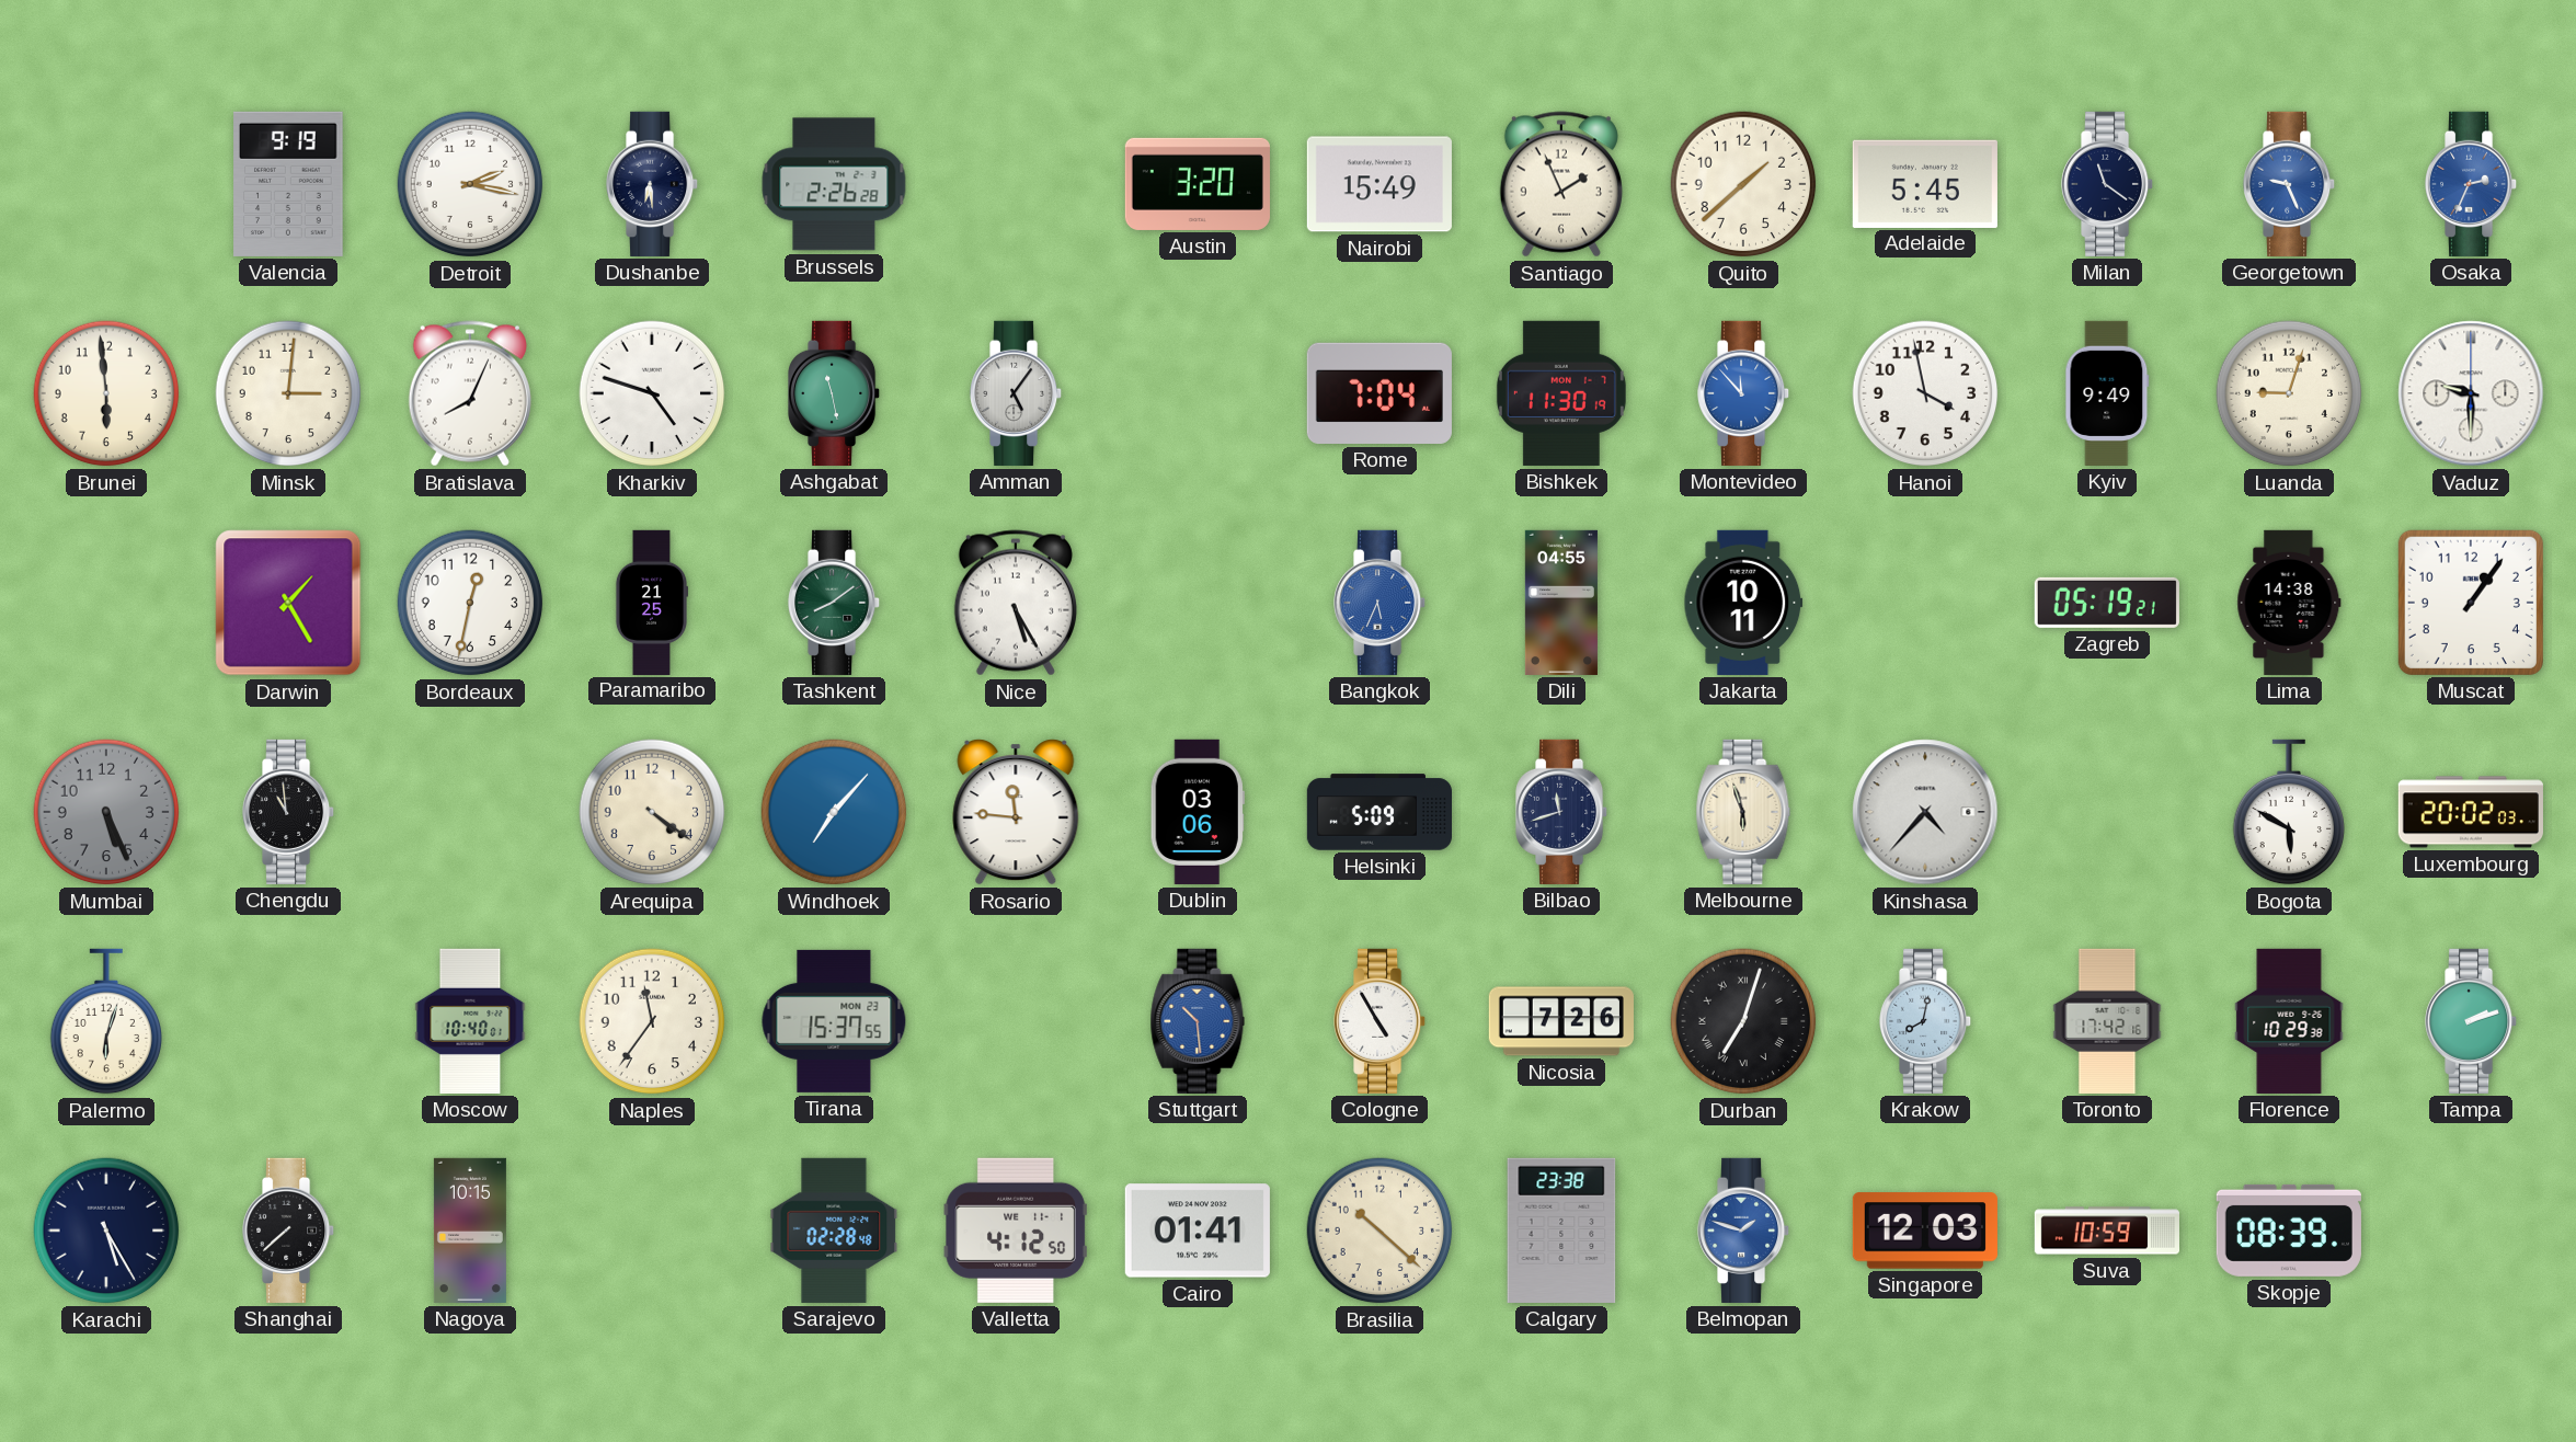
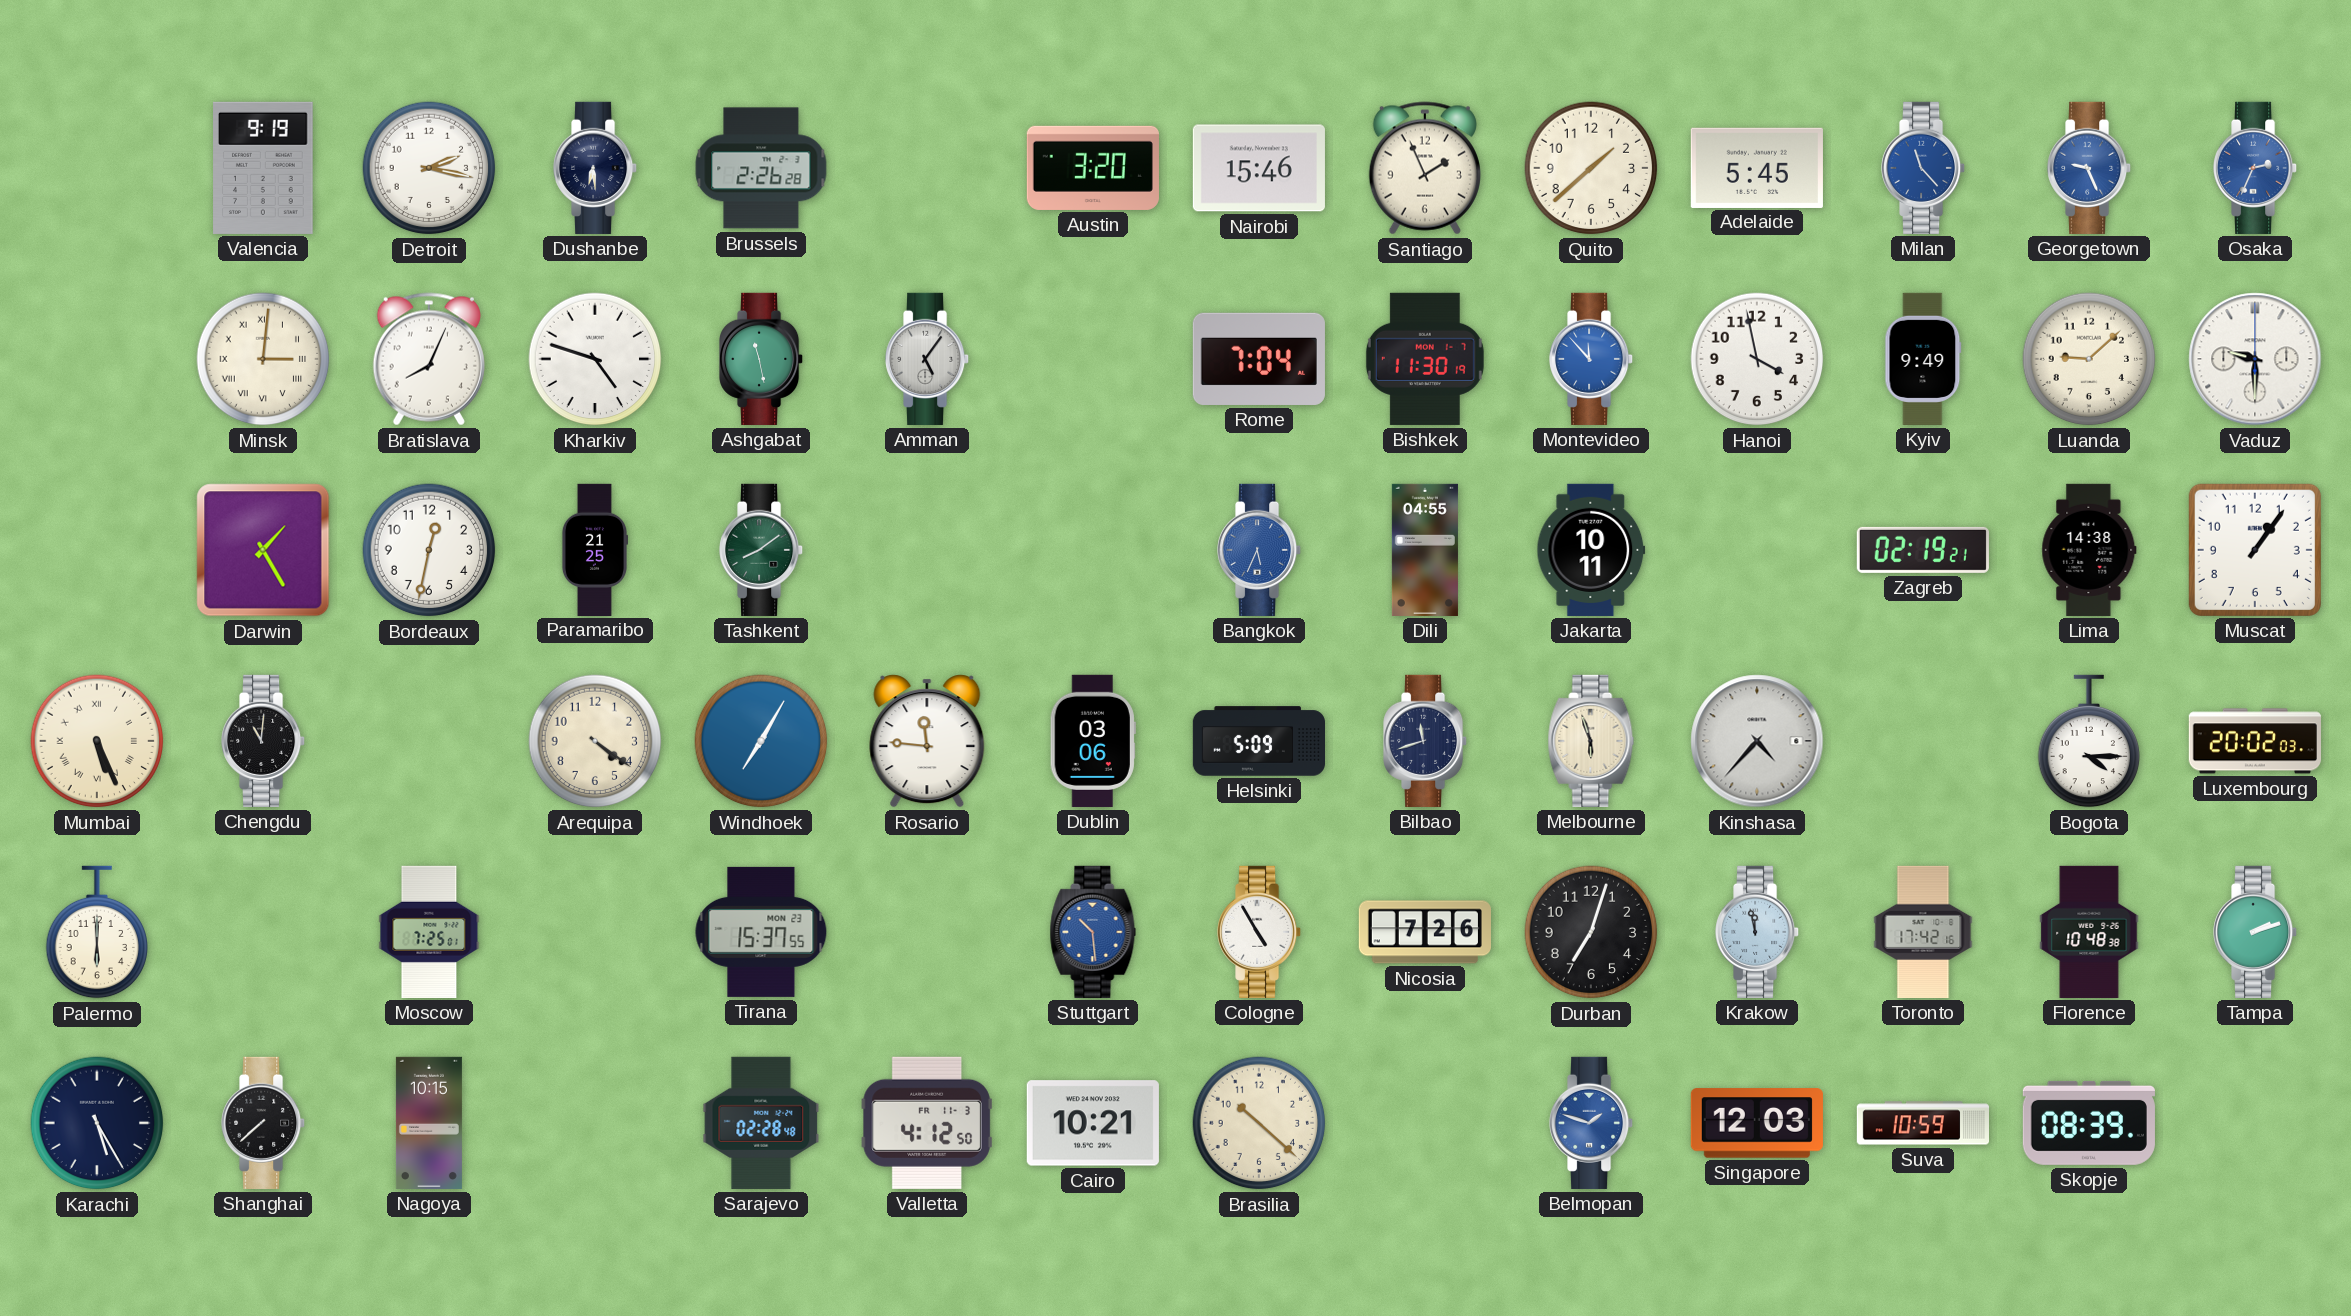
Nairobi: 15:49 -> 15:46 (1259, 168)
Milan: 11:21 -> 11:23 (1924, 168)
Milan dial: navy -> blue (1924, 168)
Brunei: 5:59 -> none (106, 393)
Minsk numerals: Arabic -> Roman (263, 359)
Luanda: 9:03 -> 9:08 (2089, 359)
Nice: 5:25 -> none (1016, 603)
Zagreb: 05:19 -> 02:19 (1923, 550)
Mumbai dial: grey -> cream (97, 741)
Mumbai numerals: Arabic -> Roman (97, 741)
Chengdu: 10:59 -> 11:01 (264, 741)
Windhoek: 7:07 -> 7:05 (761, 741)
Bogota: 5:50 -> 4:15 (2088, 741)
Palermo: 6:03 -> 6:00 (96, 932)
Moscow: 10:40 -> 7:25 (429, 932)
Naples: 11:36 -> none (652, 1021)
Durban numerals: Roman -> Arabic (1591, 932)
Krakow: 8:02 -> 11:58 (1758, 932)
Florence: 10:29 -> 10:48 (2089, 932)
Valletta date: WE 11-1 -> FR 11-3 (927, 1123)
Cairo: 01:41 -> 10:21 (1093, 1123)
Calgary: 23:38 -> none (1561, 1231)
